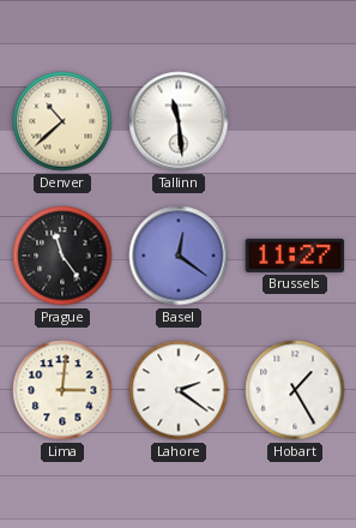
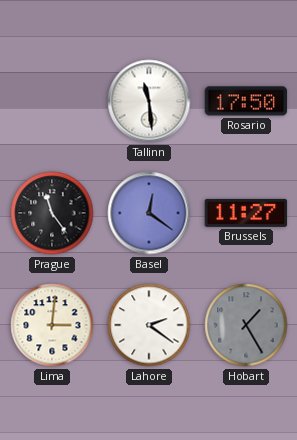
Denver: 10:38 -> none (62, 121)
Rosario: none -> 17:50 (246, 101)
Hobart dial: white -> grey (246, 325)
